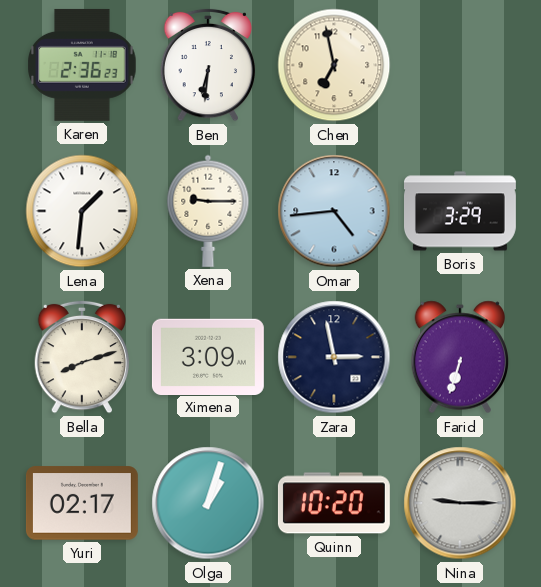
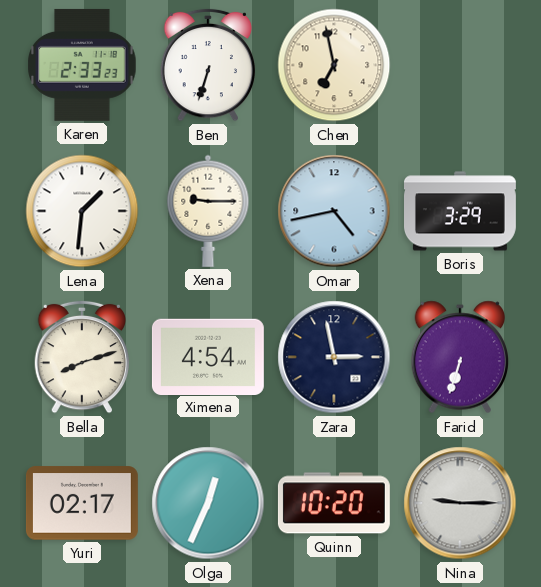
Karen: 2:36 -> 2:33 (82, 65)
Ben: 6:31 -> 6:33 (208, 65)
Omar: 4:44 -> 4:43 (334, 211)
Ximena: 3:09 -> 4:54 (208, 356)
Olga: 1:03 -> 12:34 (208, 503)
